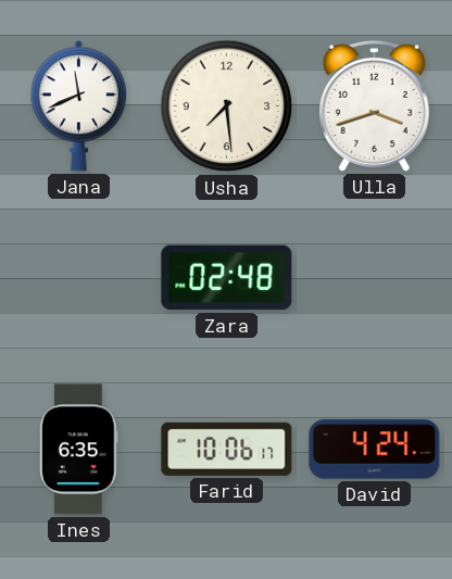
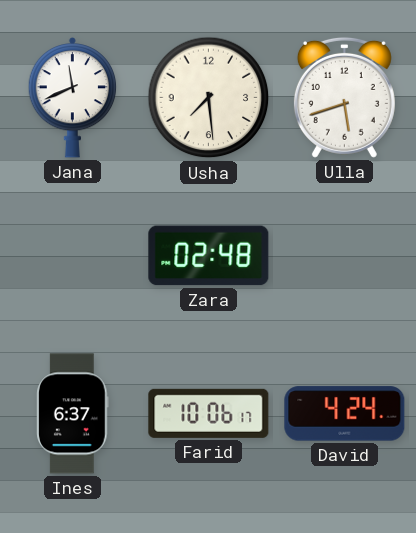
Ulla: 3:42 -> 5:42 (344, 97)
Ines: 6:35 -> 6:37 (73, 414)
